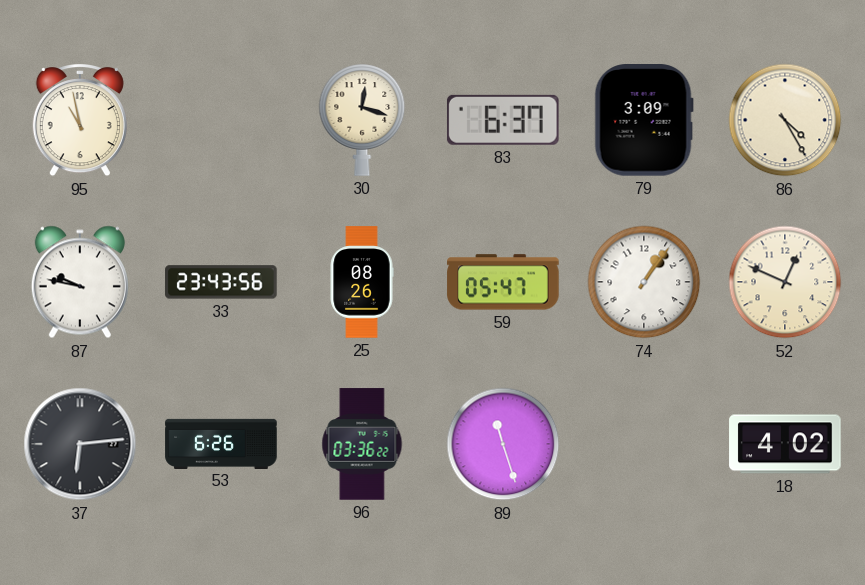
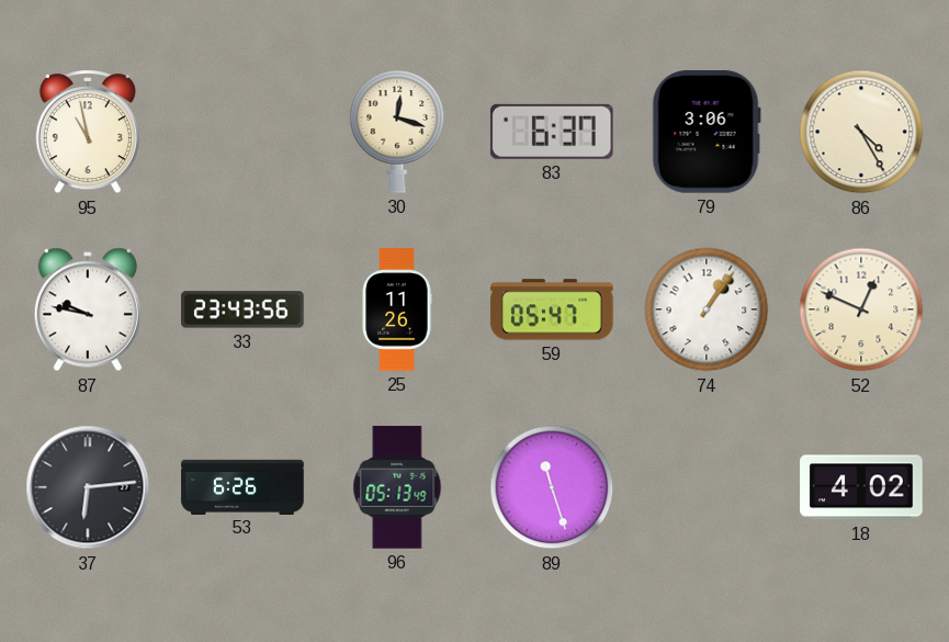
79: 3:09 -> 3:06 (707, 132)
25: 08:26 -> 11:26 (397, 309)
96: 03:36 -> 05:13 (397, 487)
